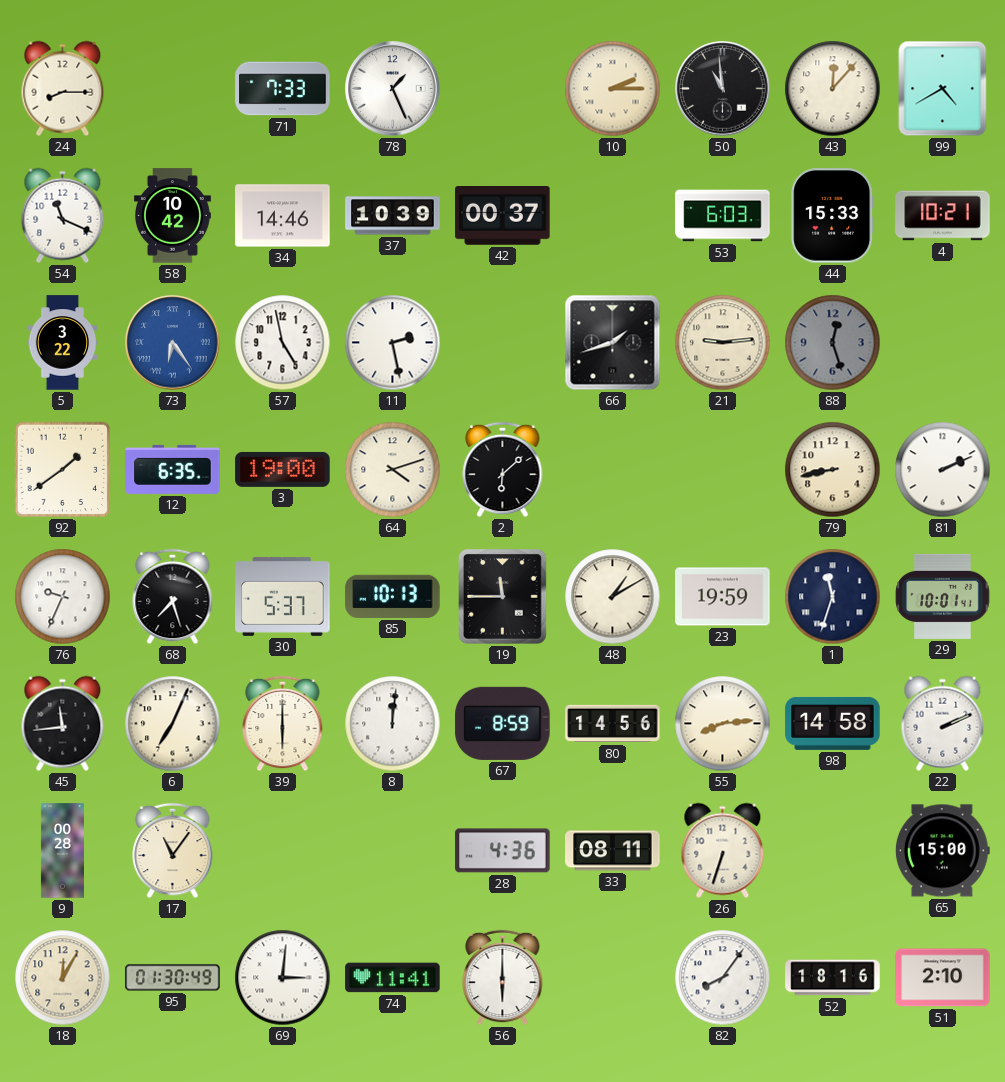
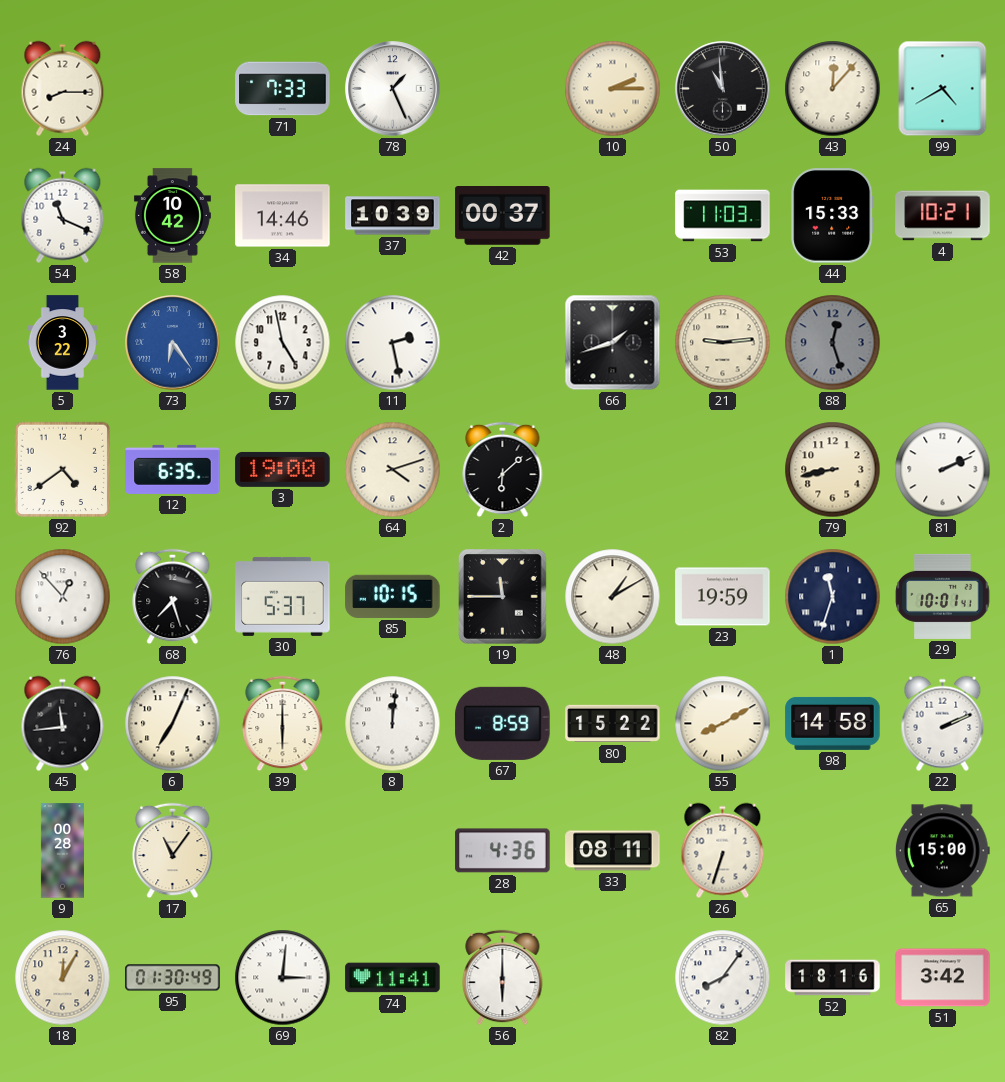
53: 6:03 -> 11:03 (723, 216)
92: 1:39 -> 4:39 (63, 470)
76: 9:34 -> 12:53 (63, 597)
85: 10:13 -> 10:15 (393, 596)
80: 14:56 -> 15:22 (613, 724)
55: 8:14 -> 8:10 (723, 724)
51: 2:10 -> 3:42 (943, 978)
